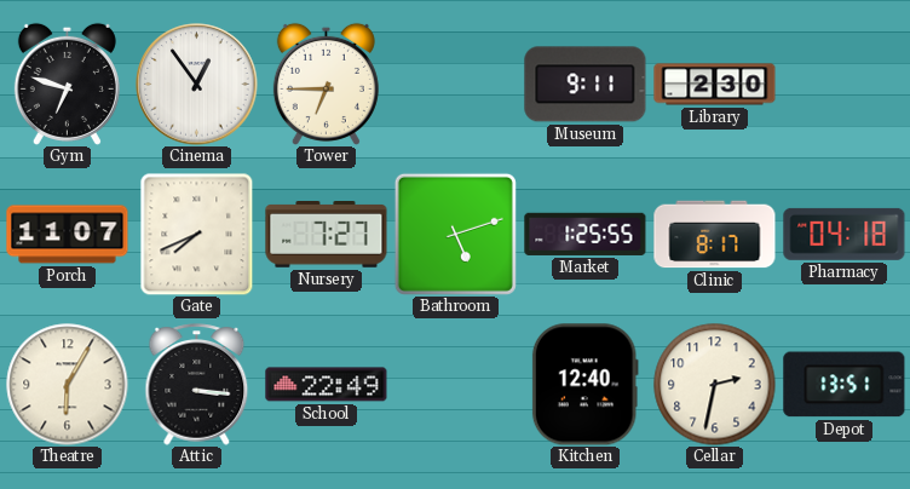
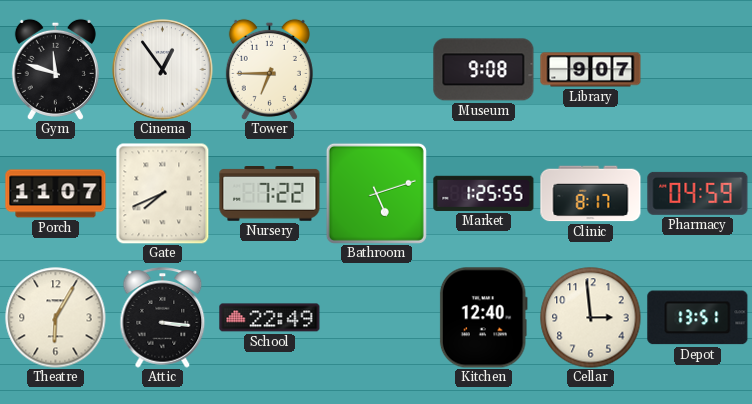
Gym: 6:48 -> 11:48 (55, 69)
Museum: 9:11 -> 9:08 (484, 70)
Library: 2:30 -> 9:07 (591, 70)
Nursery: 7:27 -> 7:22 (270, 194)
Pharmacy: 04:18 -> 04:59 (698, 193)
Cellar: 2:32 -> 2:59 (591, 318)
